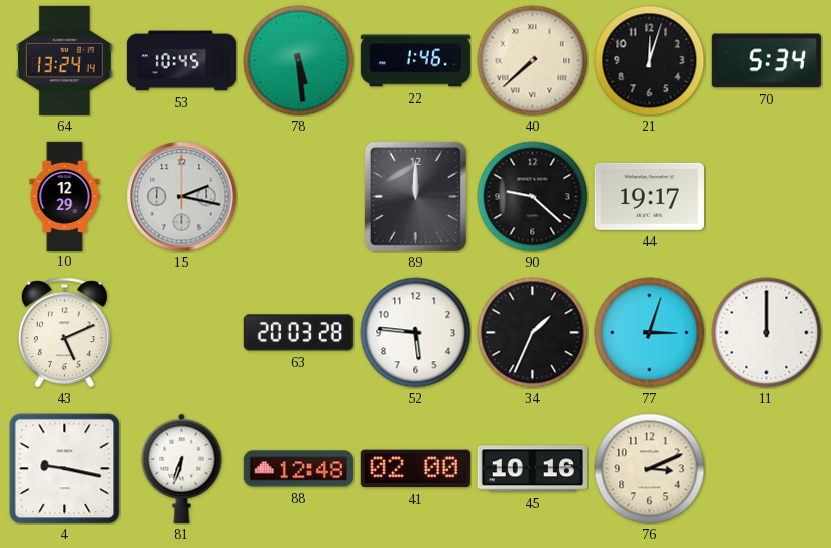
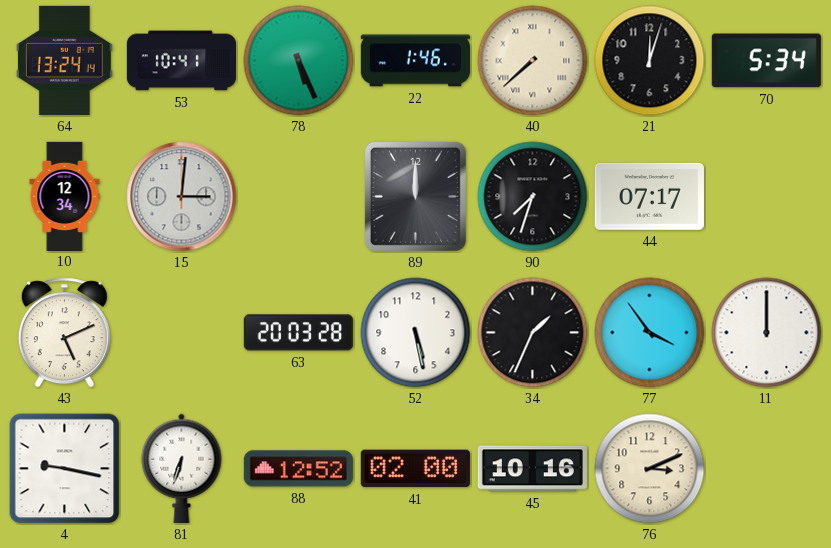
53: 10:45 -> 10:41 (181, 61)
78: 5:29 -> 5:26 (299, 61)
10: 12:29 -> 12:34 (65, 196)
15: 2:17 -> 3:01 (182, 197)
90: 9:22 -> 7:33 (533, 197)
44: 19:17 -> 07:17 (649, 196)
52: 5:46 -> 5:28 (416, 333)
77: 3:03 -> 3:54 (650, 333)
88: 12:48 -> 12:52 (298, 469)
